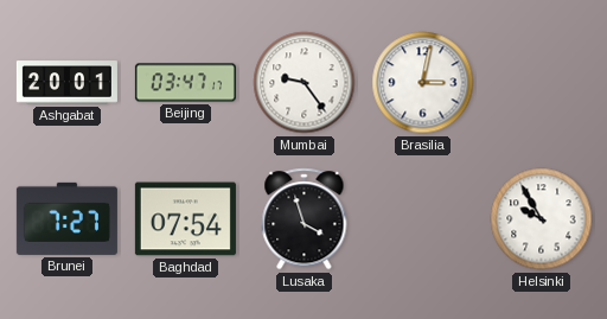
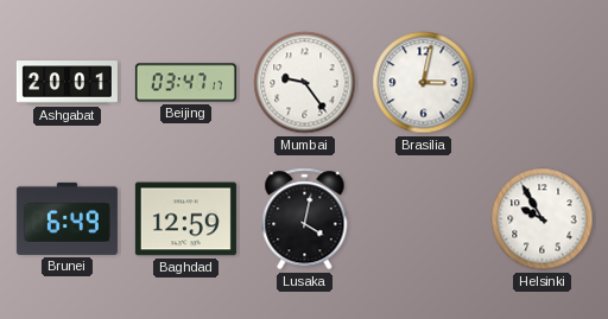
Brunei: 7:27 -> 6:49 (66, 218)
Baghdad: 07:54 -> 12:59 (185, 219)
Lusaka: 3:57 -> 4:02 (305, 219)
